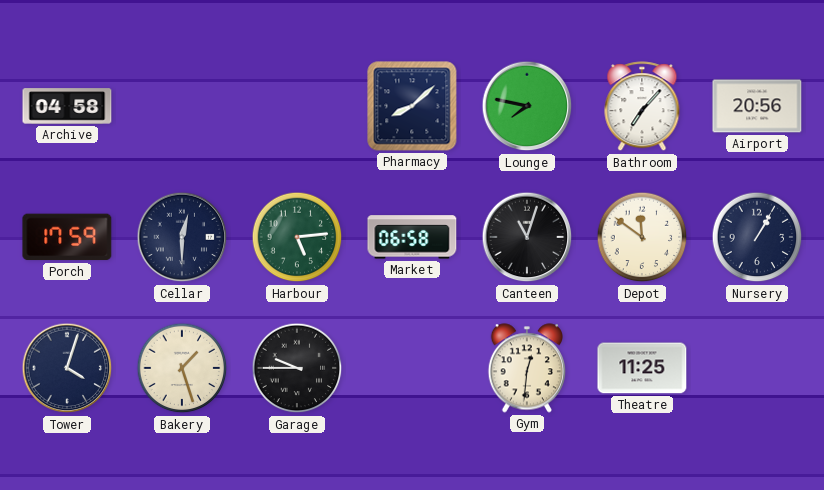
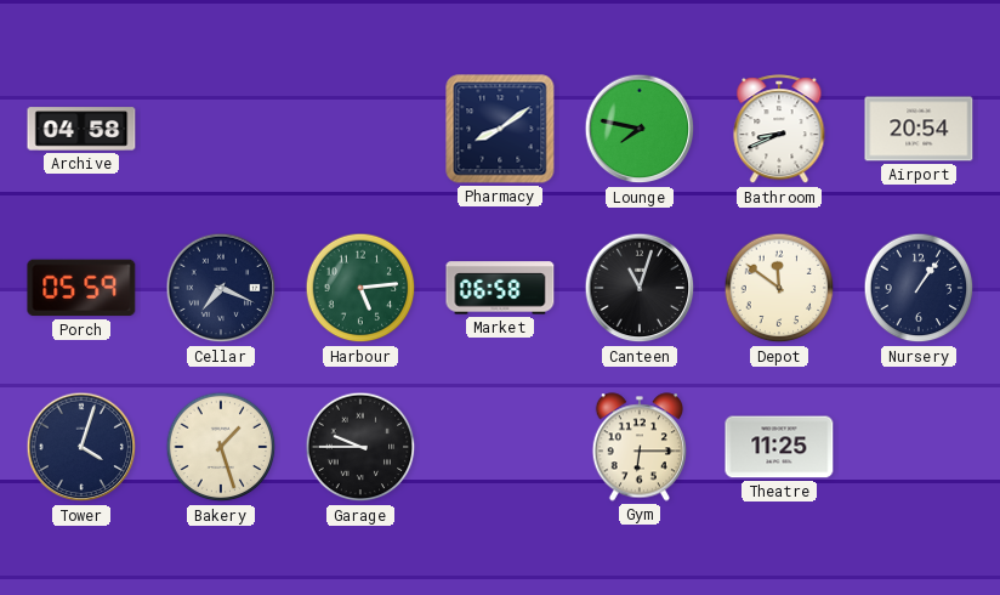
Pharmacy: 8:08 -> 8:09 (500, 129)
Bathroom: 7:07 -> 8:41 (779, 130)
Airport: 20:56 -> 20:54 (919, 129)
Porch: 17:59 -> 05:59 (81, 288)
Cellar: 12:30 -> 7:19 (221, 288)
Nursery: 1:05 -> 1:06 (919, 288)
Gym: 12:31 -> 6:15 (638, 447)
